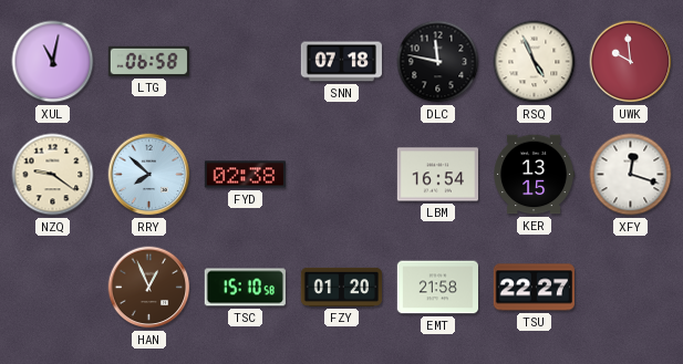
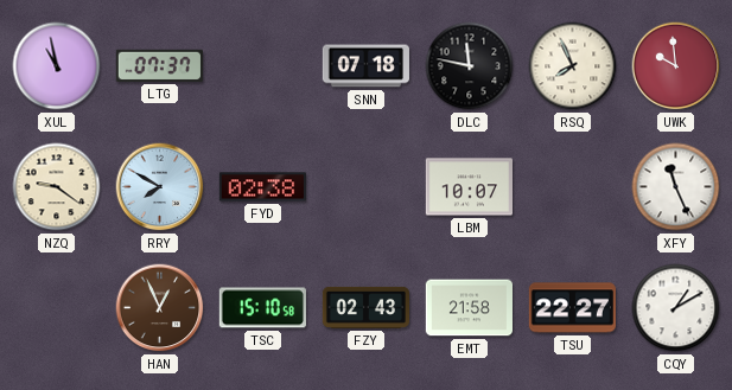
XUL: 11:02 -> 10:58 (57, 66)
LTG: 06:58 -> 07:37 (159, 65)
RSQ: 4:56 -> 7:56 (573, 66)
RRY: 7:52 -> 7:50 (160, 187)
LBM: 16:54 -> 10:07 (469, 187)
KER: 13:15 -> none (534, 175)
XFY: 12:18 -> 11:26 (676, 187)
FZY: 01:20 -> 02:43 (365, 307)
CQY: none -> 1:10 (676, 308)
